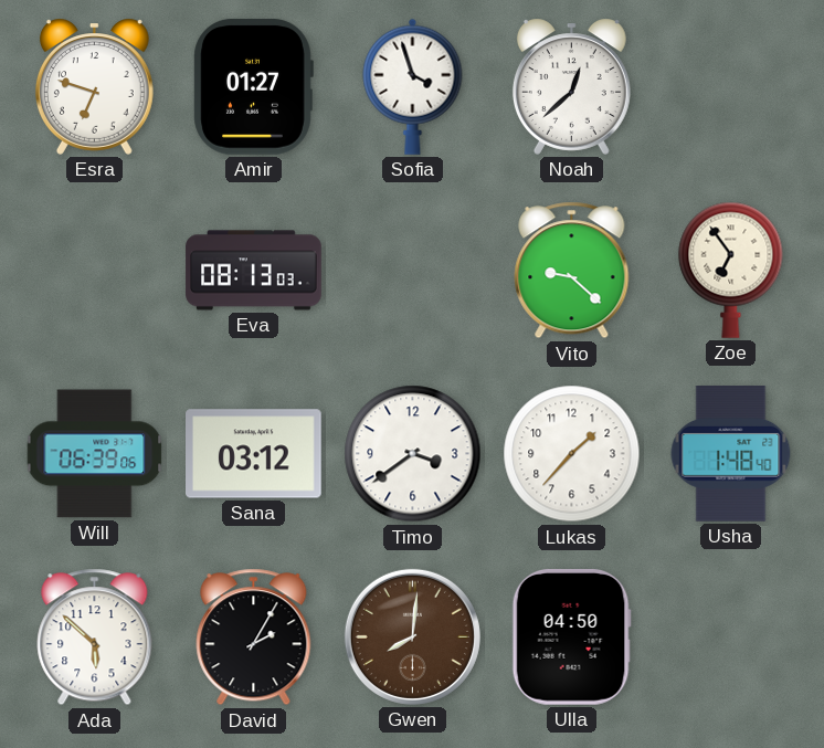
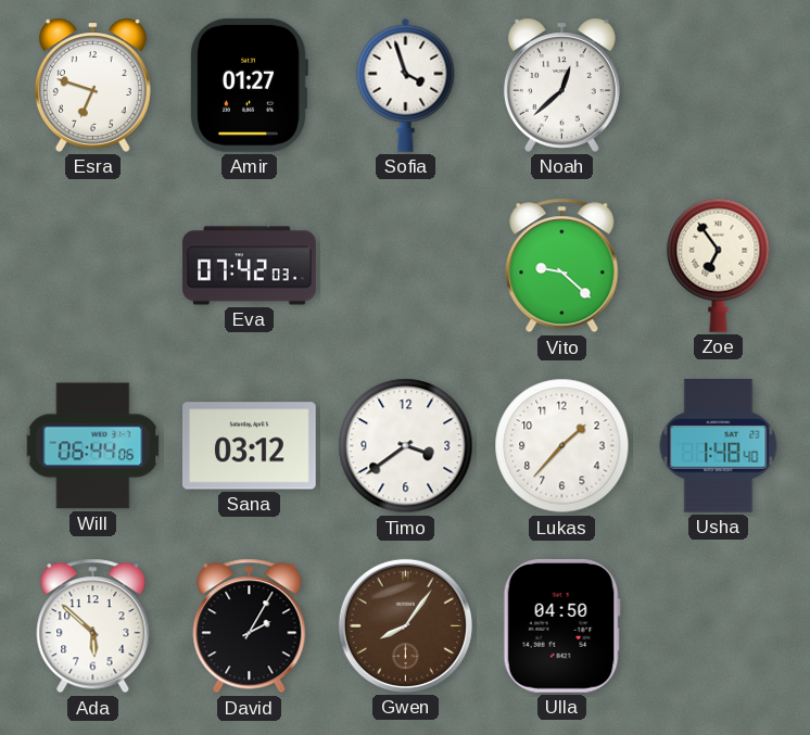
Eva: 08:13 -> 07:42 (250, 266)
Will: 06:39 -> 06:44 (93, 446)
Gwen: 8:01 -> 8:06 (405, 625)
